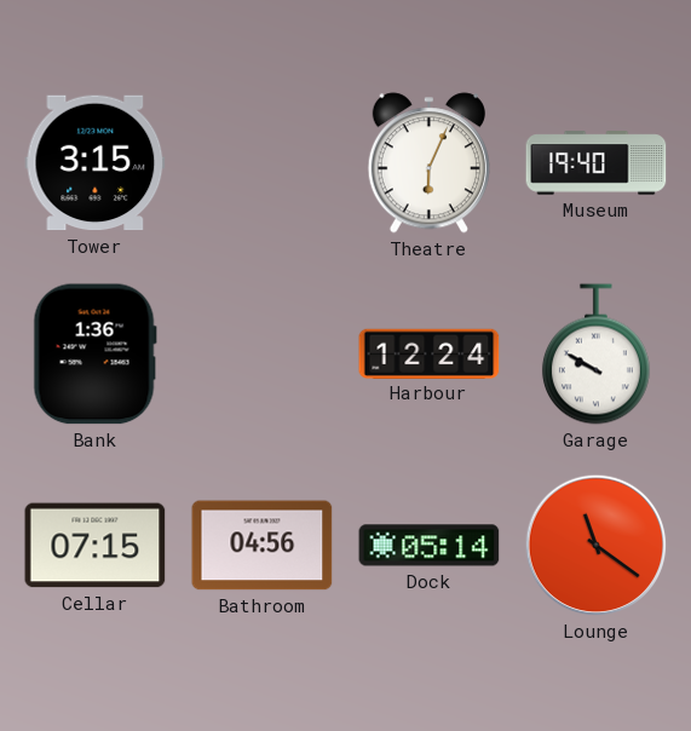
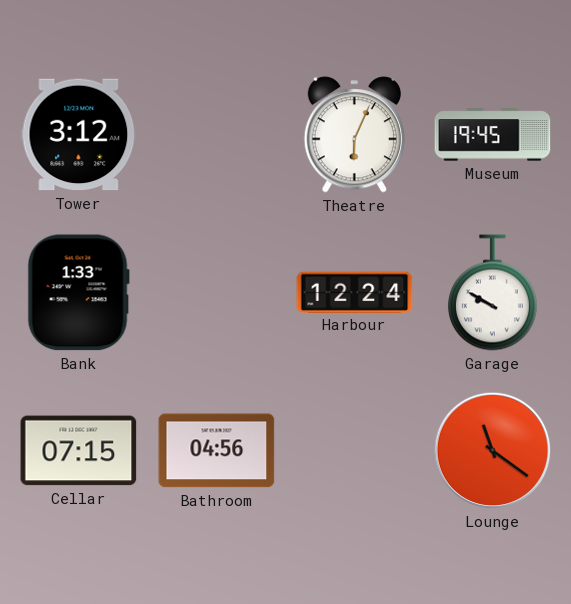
Tower: 3:15 -> 3:12 (79, 135)
Museum: 19:40 -> 19:45 (493, 135)
Bank: 1:36 -> 1:33 (78, 293)
Dock: 05:14 -> none (430, 546)
